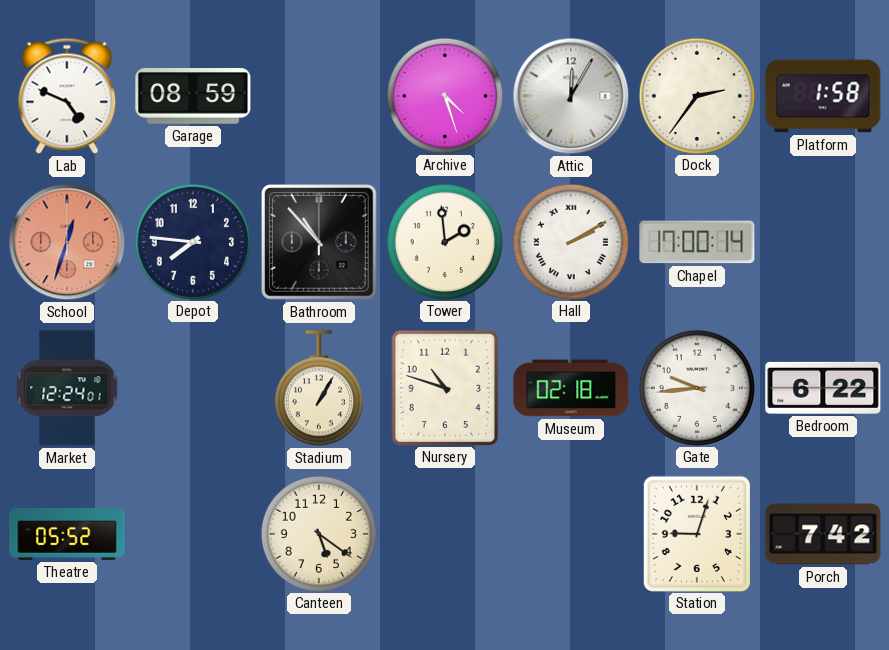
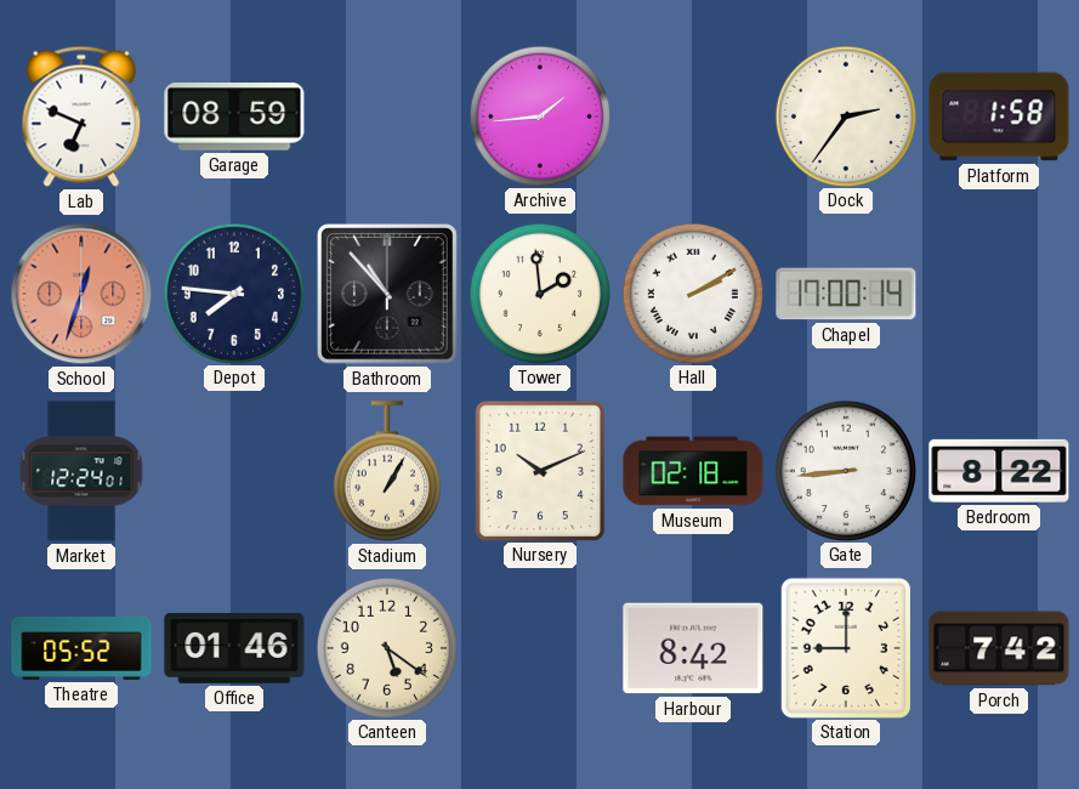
Lab: 4:49 -> 6:49 (81, 117)
Archive: 4:27 -> 1:44 (539, 115)
Attic: 12:05 -> none (571, 96)
Nursery: 10:48 -> 10:11 (540, 470)
Gate: 9:44 -> 8:44 (845, 470)
Bedroom: 6:22 -> 8:22 (999, 471)
Office: none -> 01:46 (234, 648)
Harbour: none -> 8:42 (693, 648)
Station: 9:03 -> 9:00 (846, 647)
